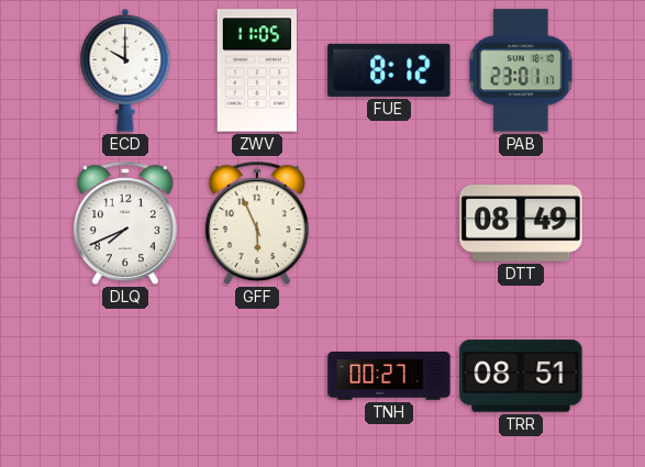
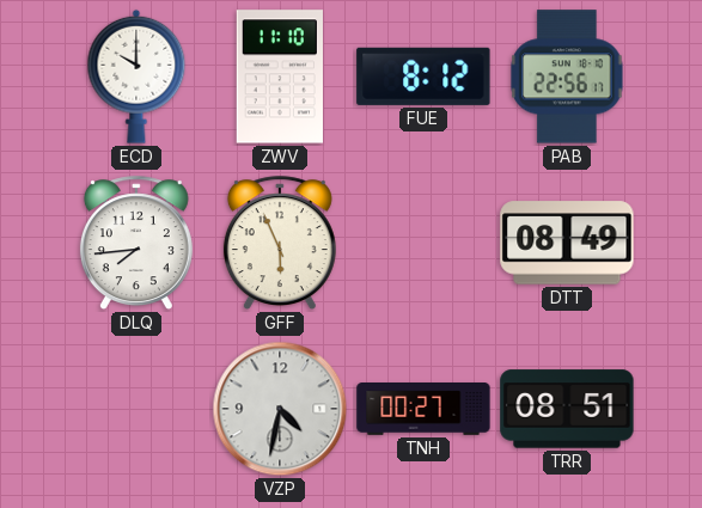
ZWV: 11:05 -> 11:10 (280, 76)
PAB: 23:01 -> 22:56 (567, 76)
DLQ: 7:41 -> 7:44 (136, 244)
VZP: none -> 4:32 (280, 409)
